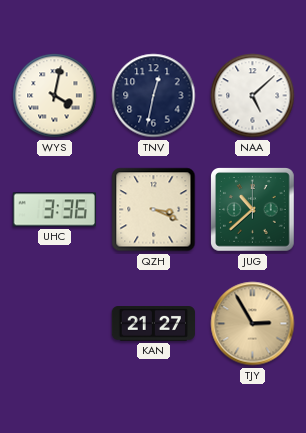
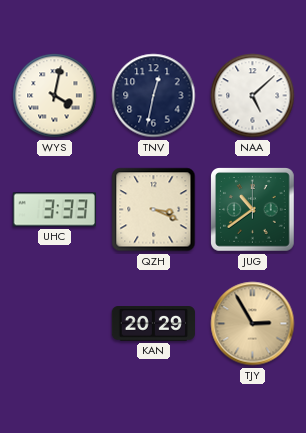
UHC: 3:36 -> 3:33 (54, 210)
JUG: 10:38 -> 10:39 (253, 210)
KAN: 21:27 -> 20:29 (153, 324)
